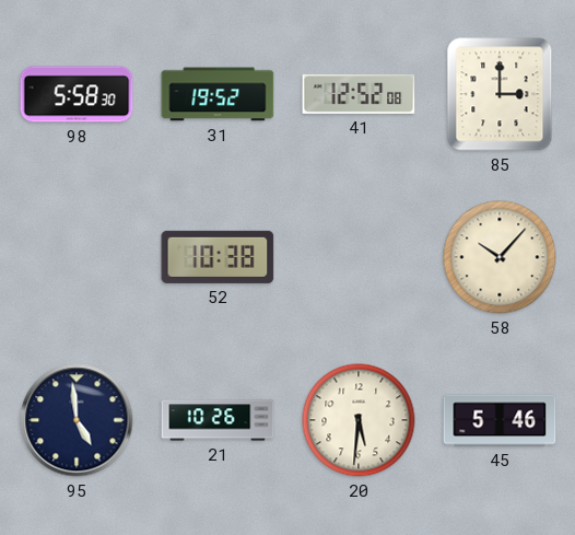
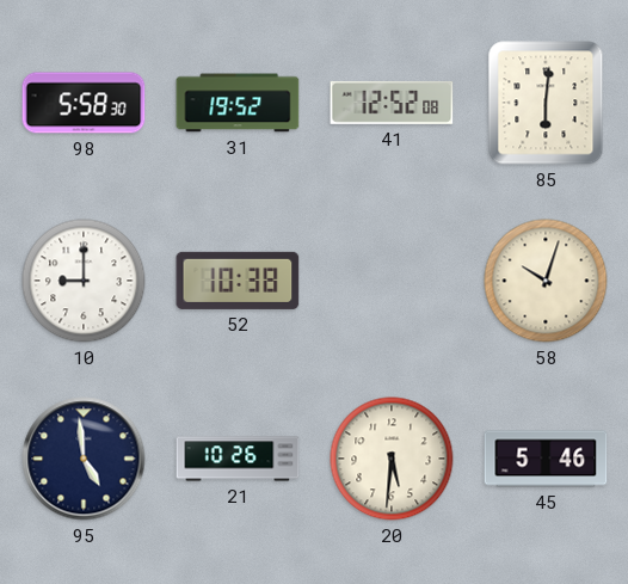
85: 3:00 -> 6:01 (546, 103)
10: none -> 9:00 (84, 281)
58: 10:07 -> 10:03 (546, 281)
